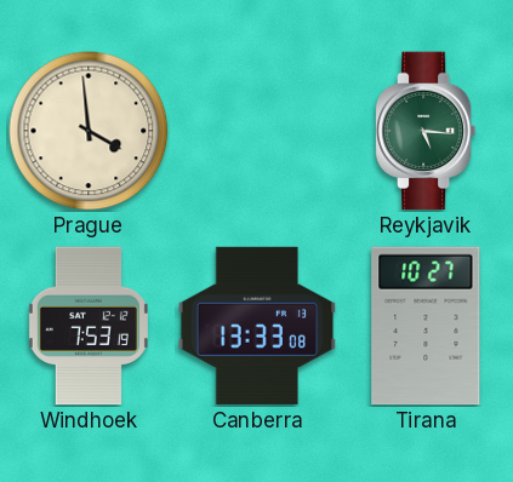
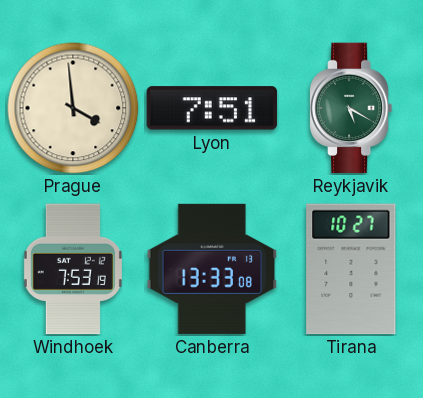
Lyon: none -> 7:51 (212, 108)
Reykjavik: 5:16 -> 5:20 (351, 108)
